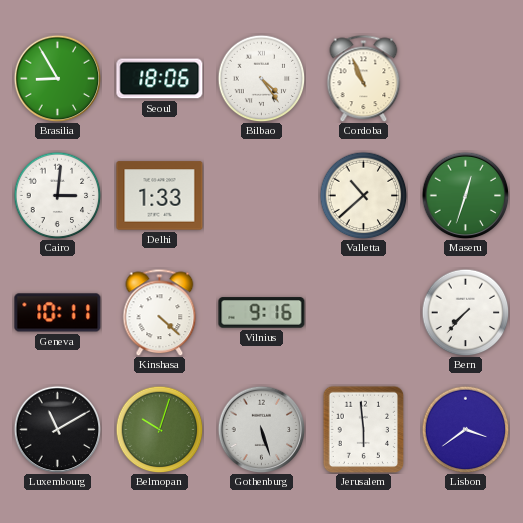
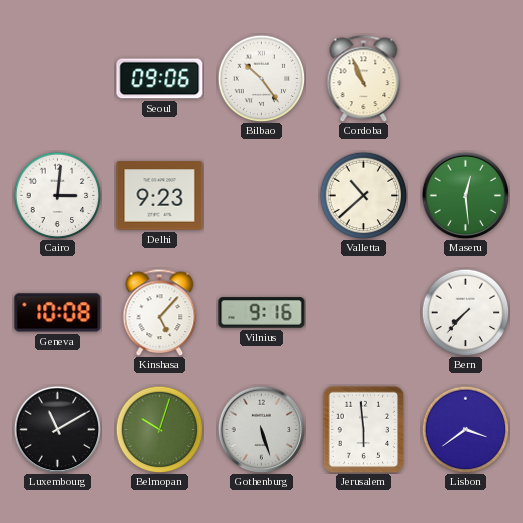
Brasilia: 8:55 -> none (57, 78)
Seoul: 18:06 -> 09:06 (160, 79)
Bilbao: 4:24 -> 10:24 (261, 78)
Delhi: 1:33 -> 9:23 (160, 196)
Maseru: 12:33 -> 12:29 (465, 195)
Geneva: 10:11 -> 10:08 (58, 313)
Kinshasa: 4:22 -> 5:07 (160, 312)
